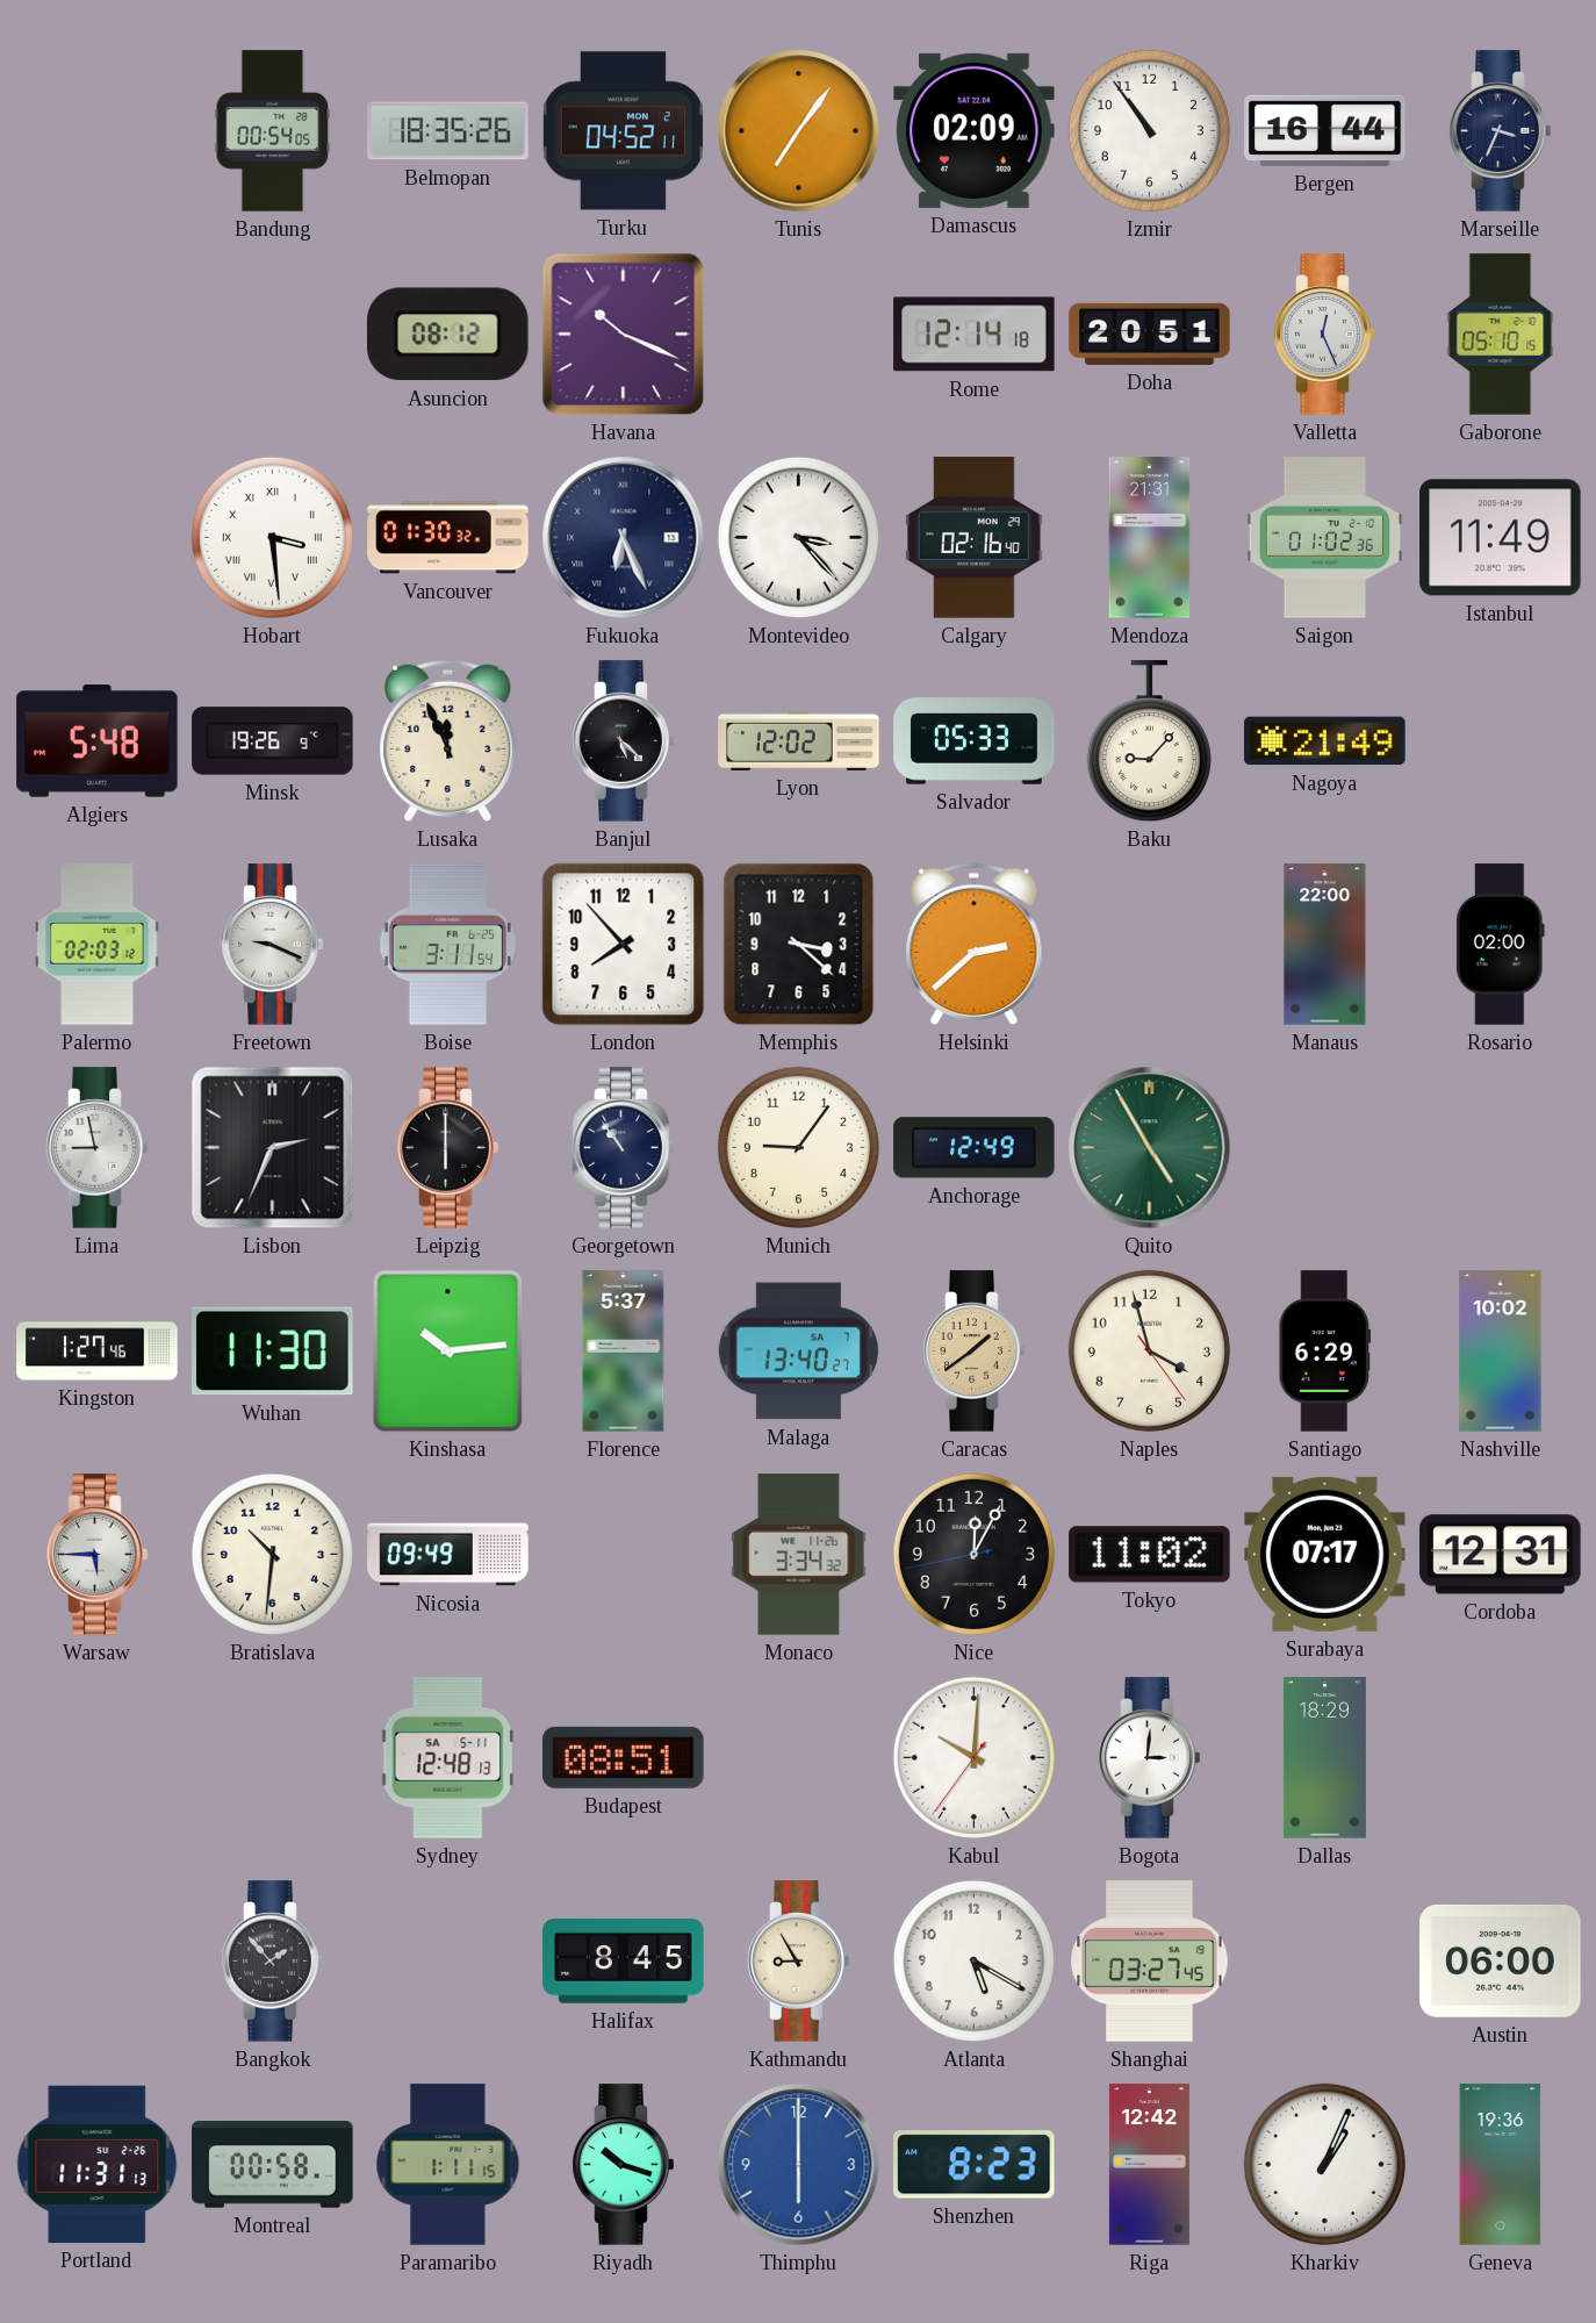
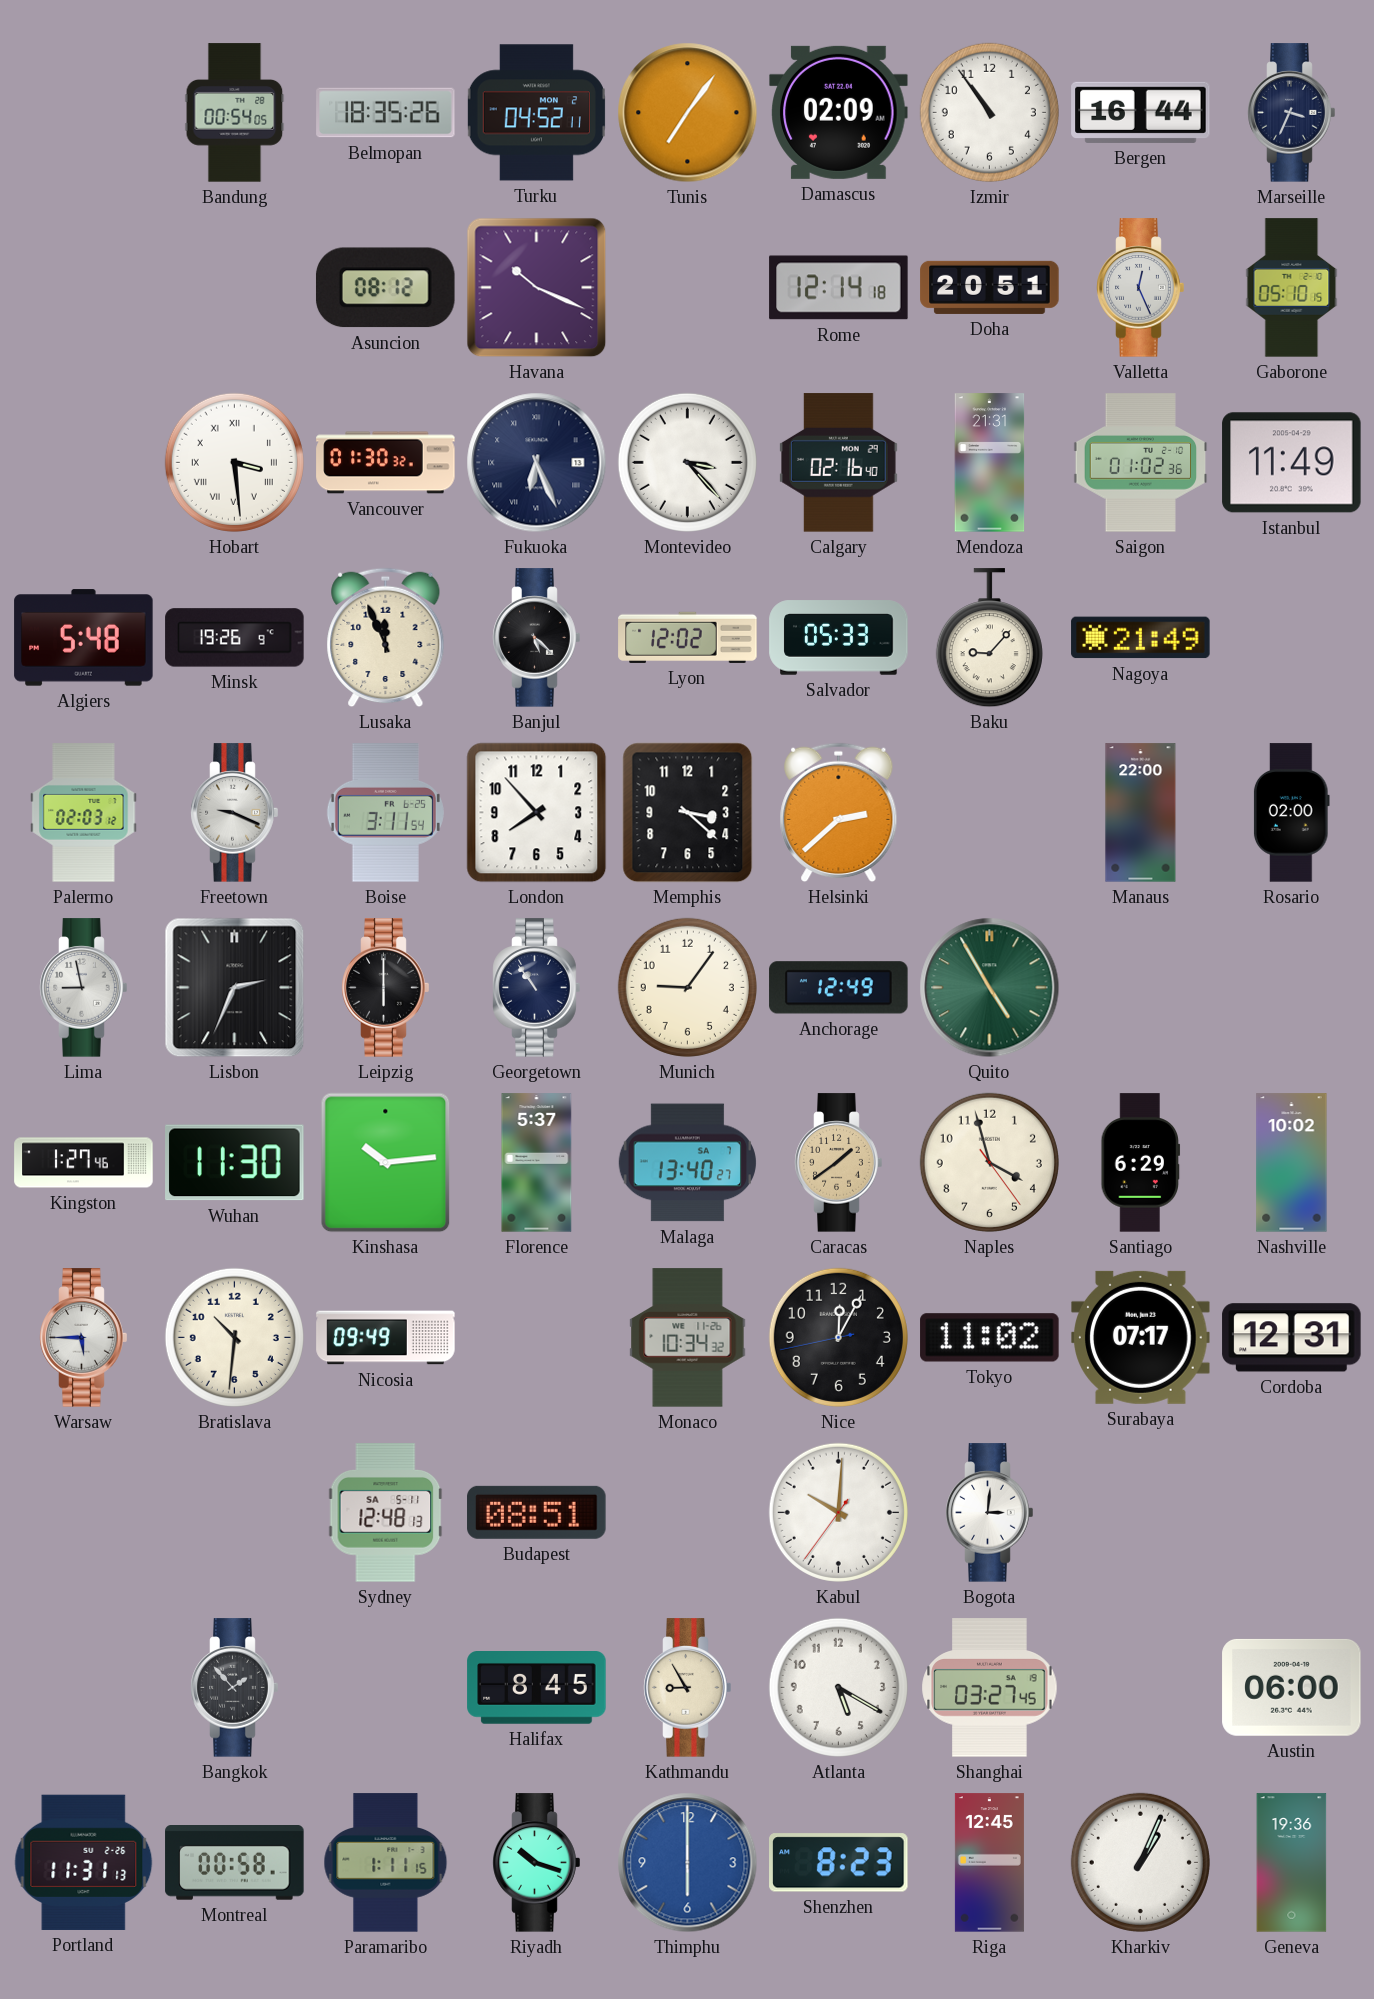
Monaco: 3:34 -> 10:34 (688, 1338)
Dallas: 18:29 -> none (1324, 1758)
Riga: 12:42 -> 12:45 (989, 1863)
